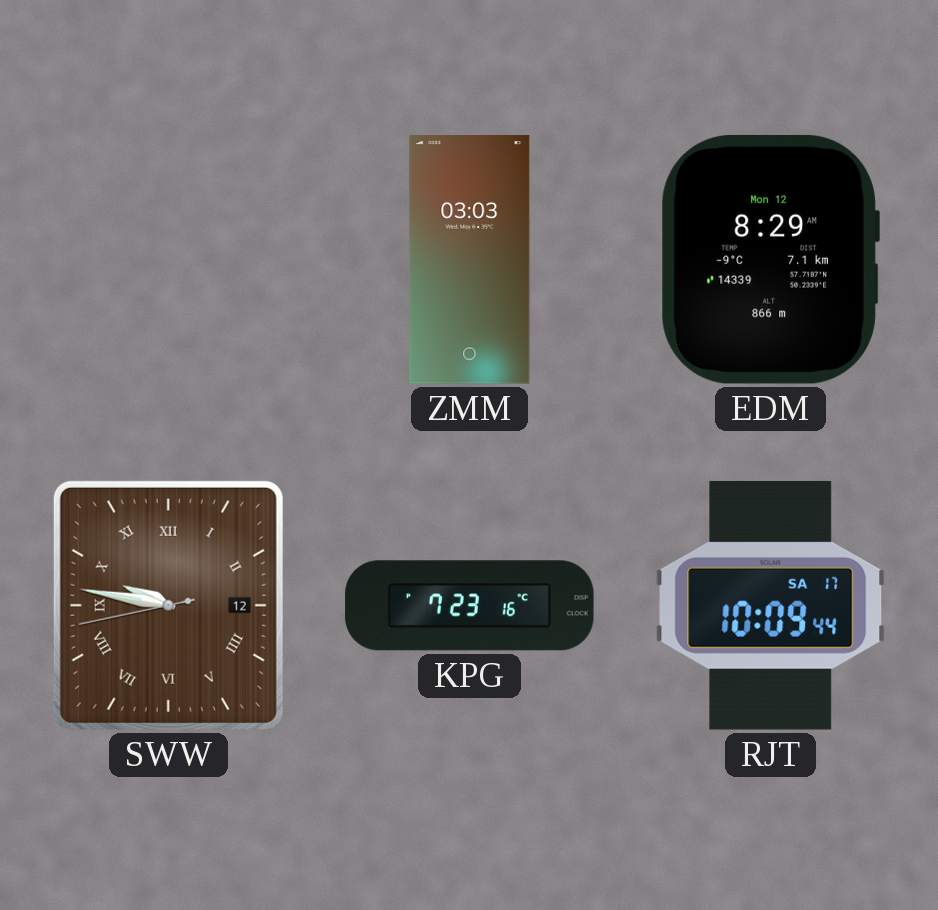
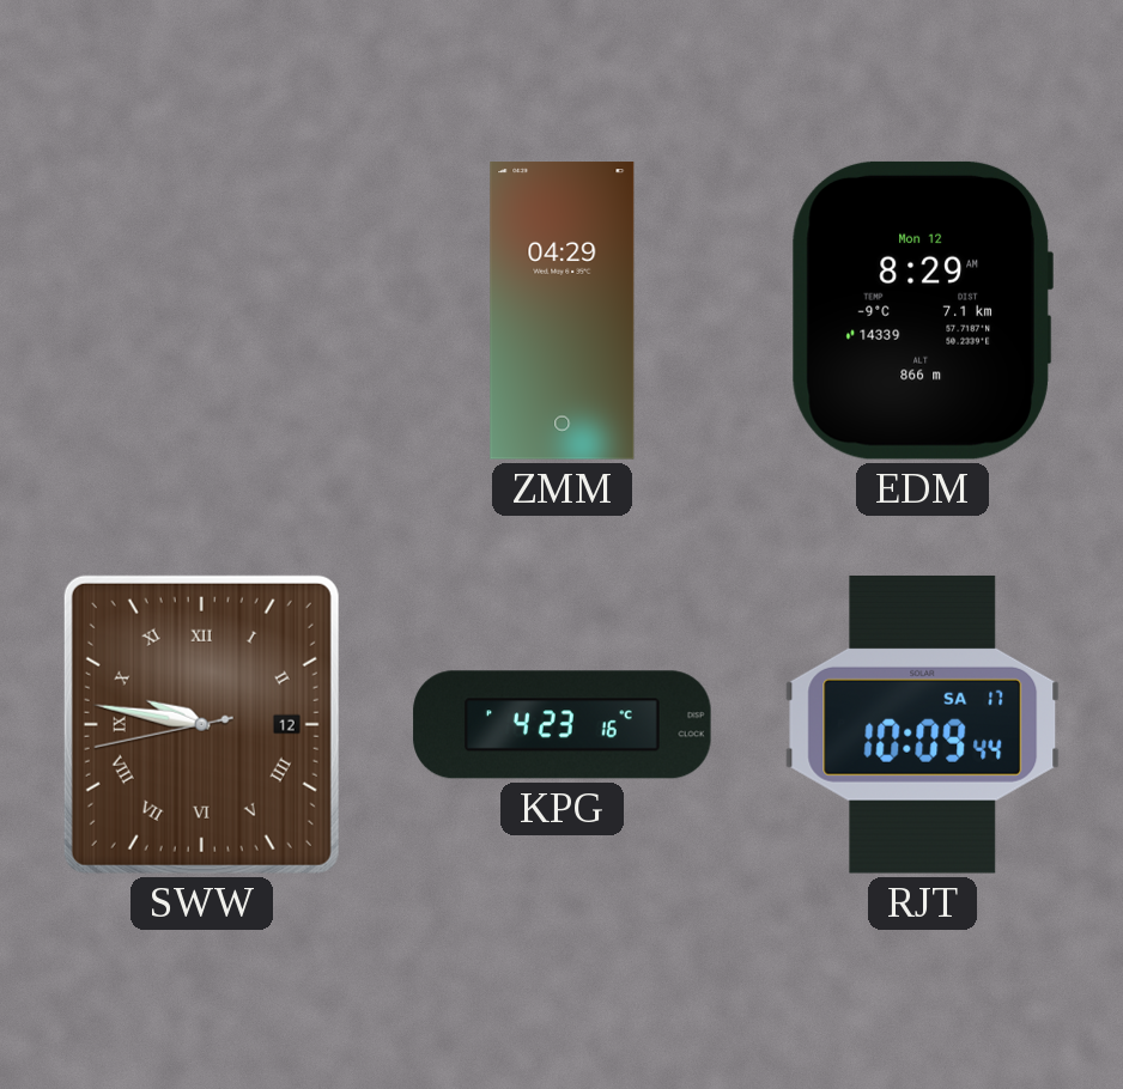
ZMM: 03:03 -> 04:29 (563, 311)
KPG: 7:23 -> 4:23 (563, 725)
